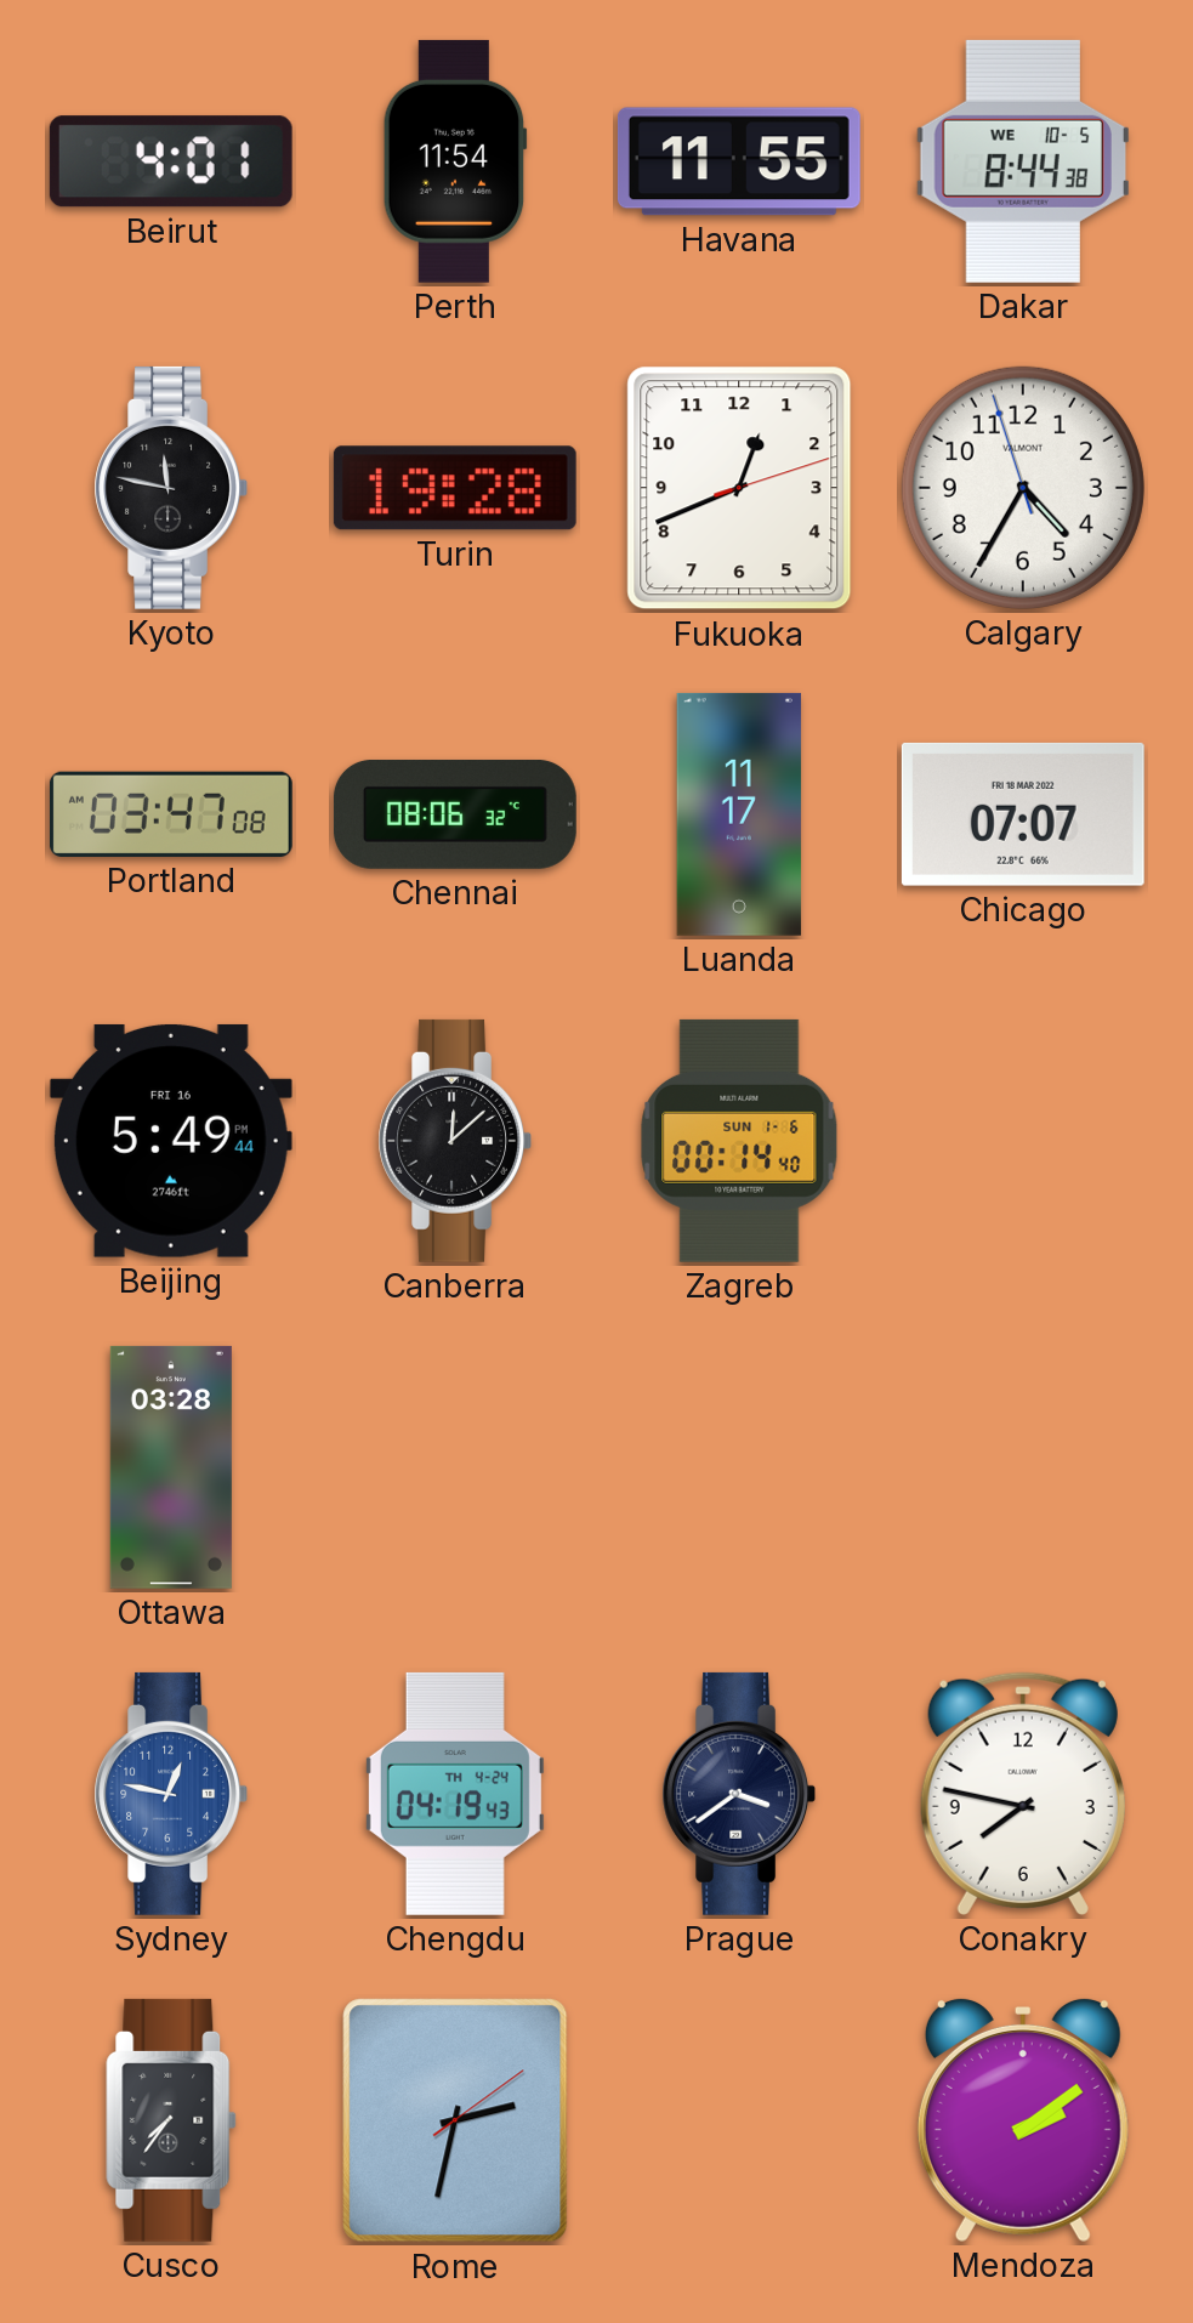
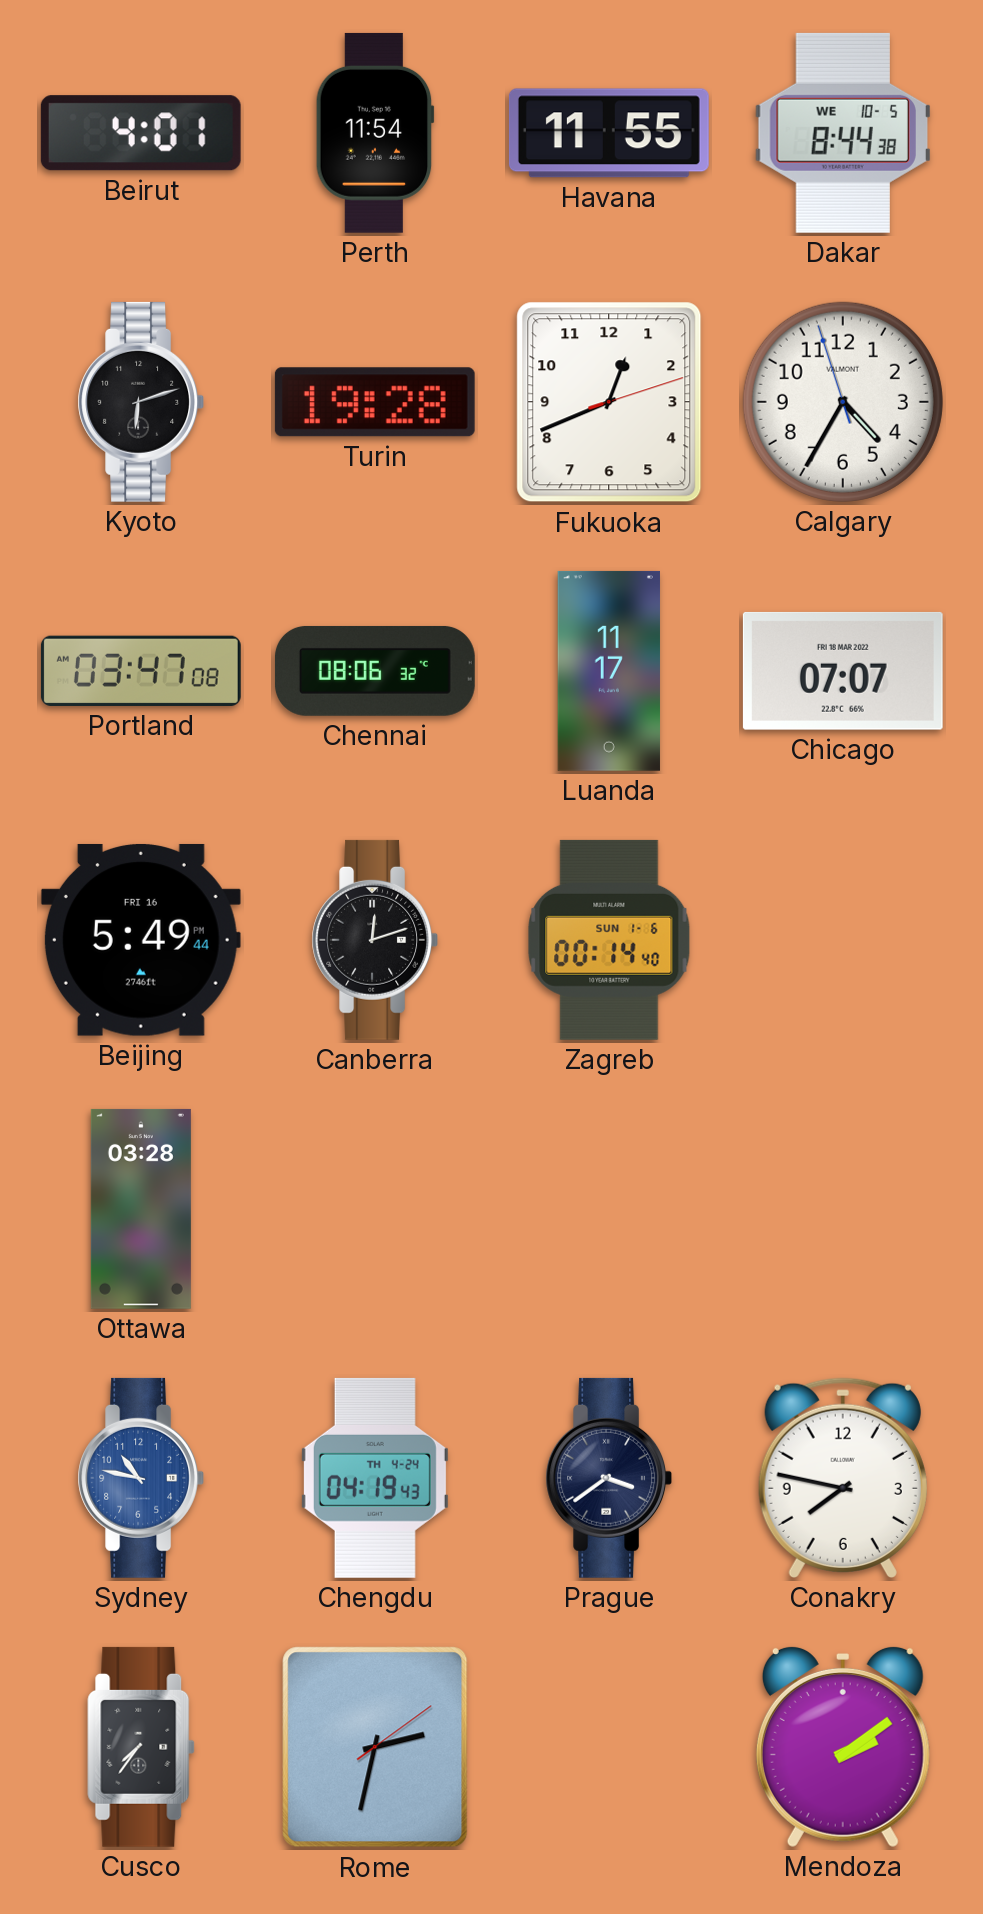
Kyoto: 11:47 -> 6:12 (140, 402)
Canberra: 12:08 -> 12:12 (374, 940)
Sydney: 12:47 -> 10:47 (140, 1478)
